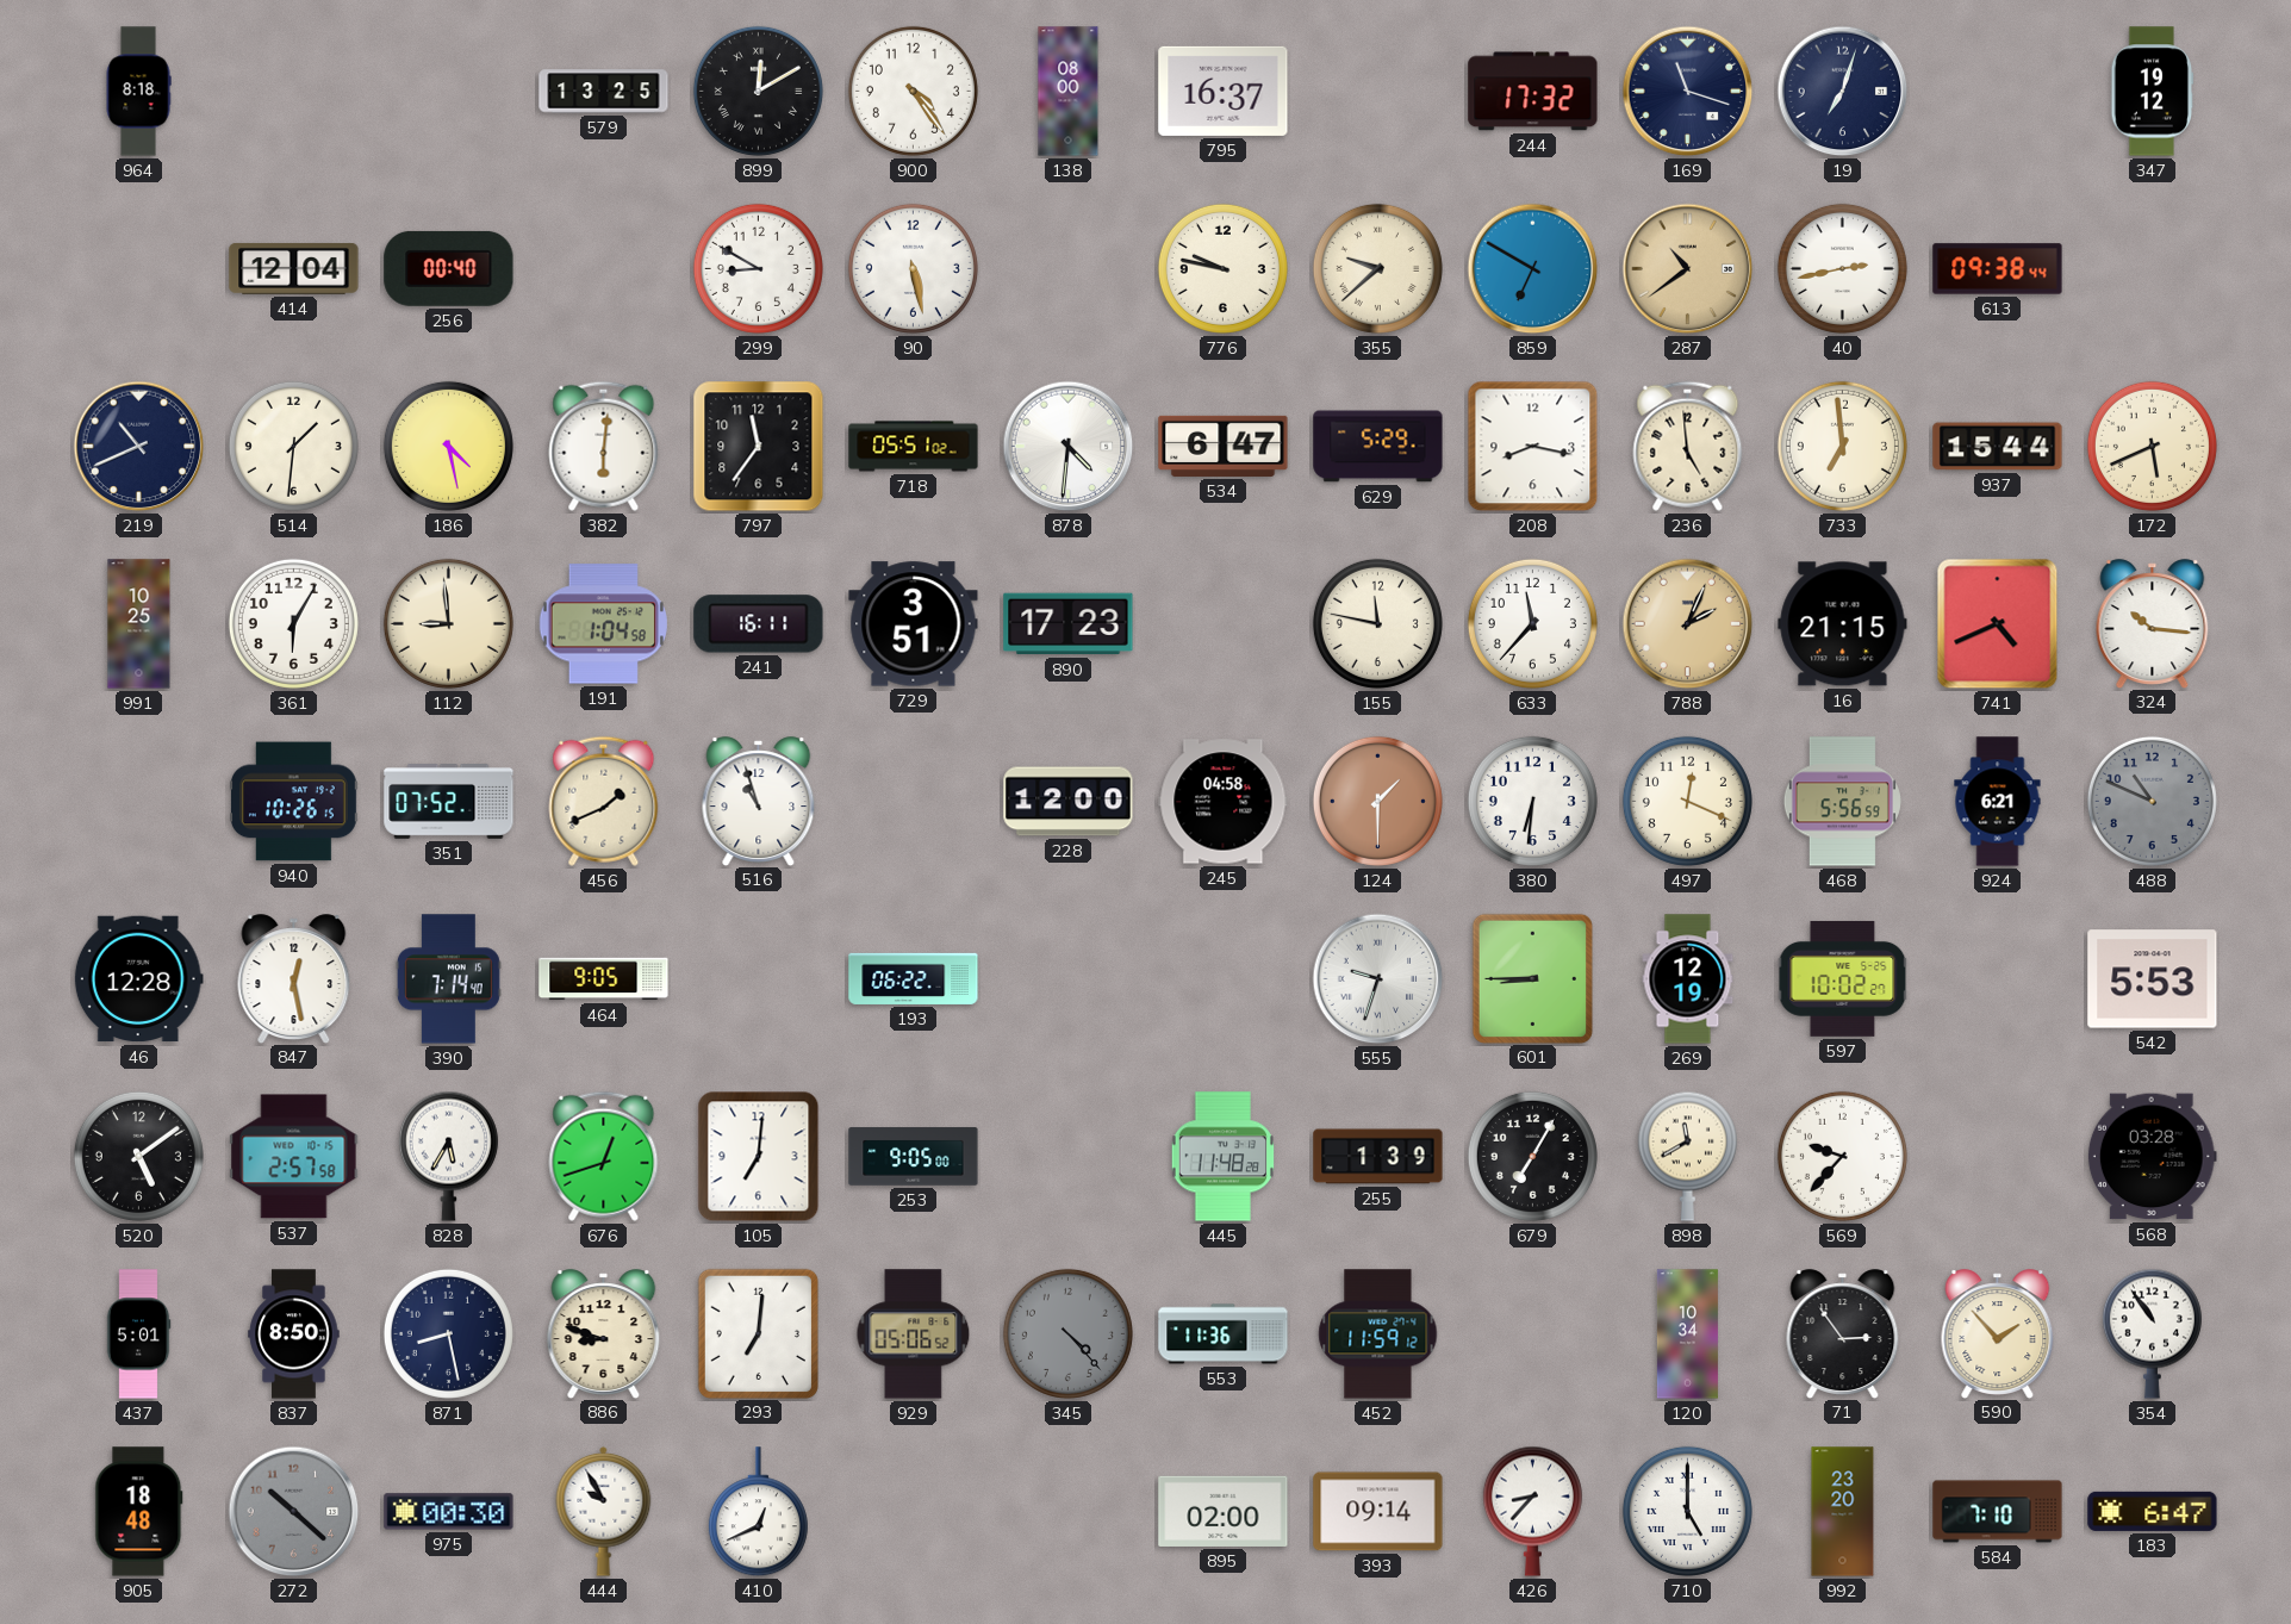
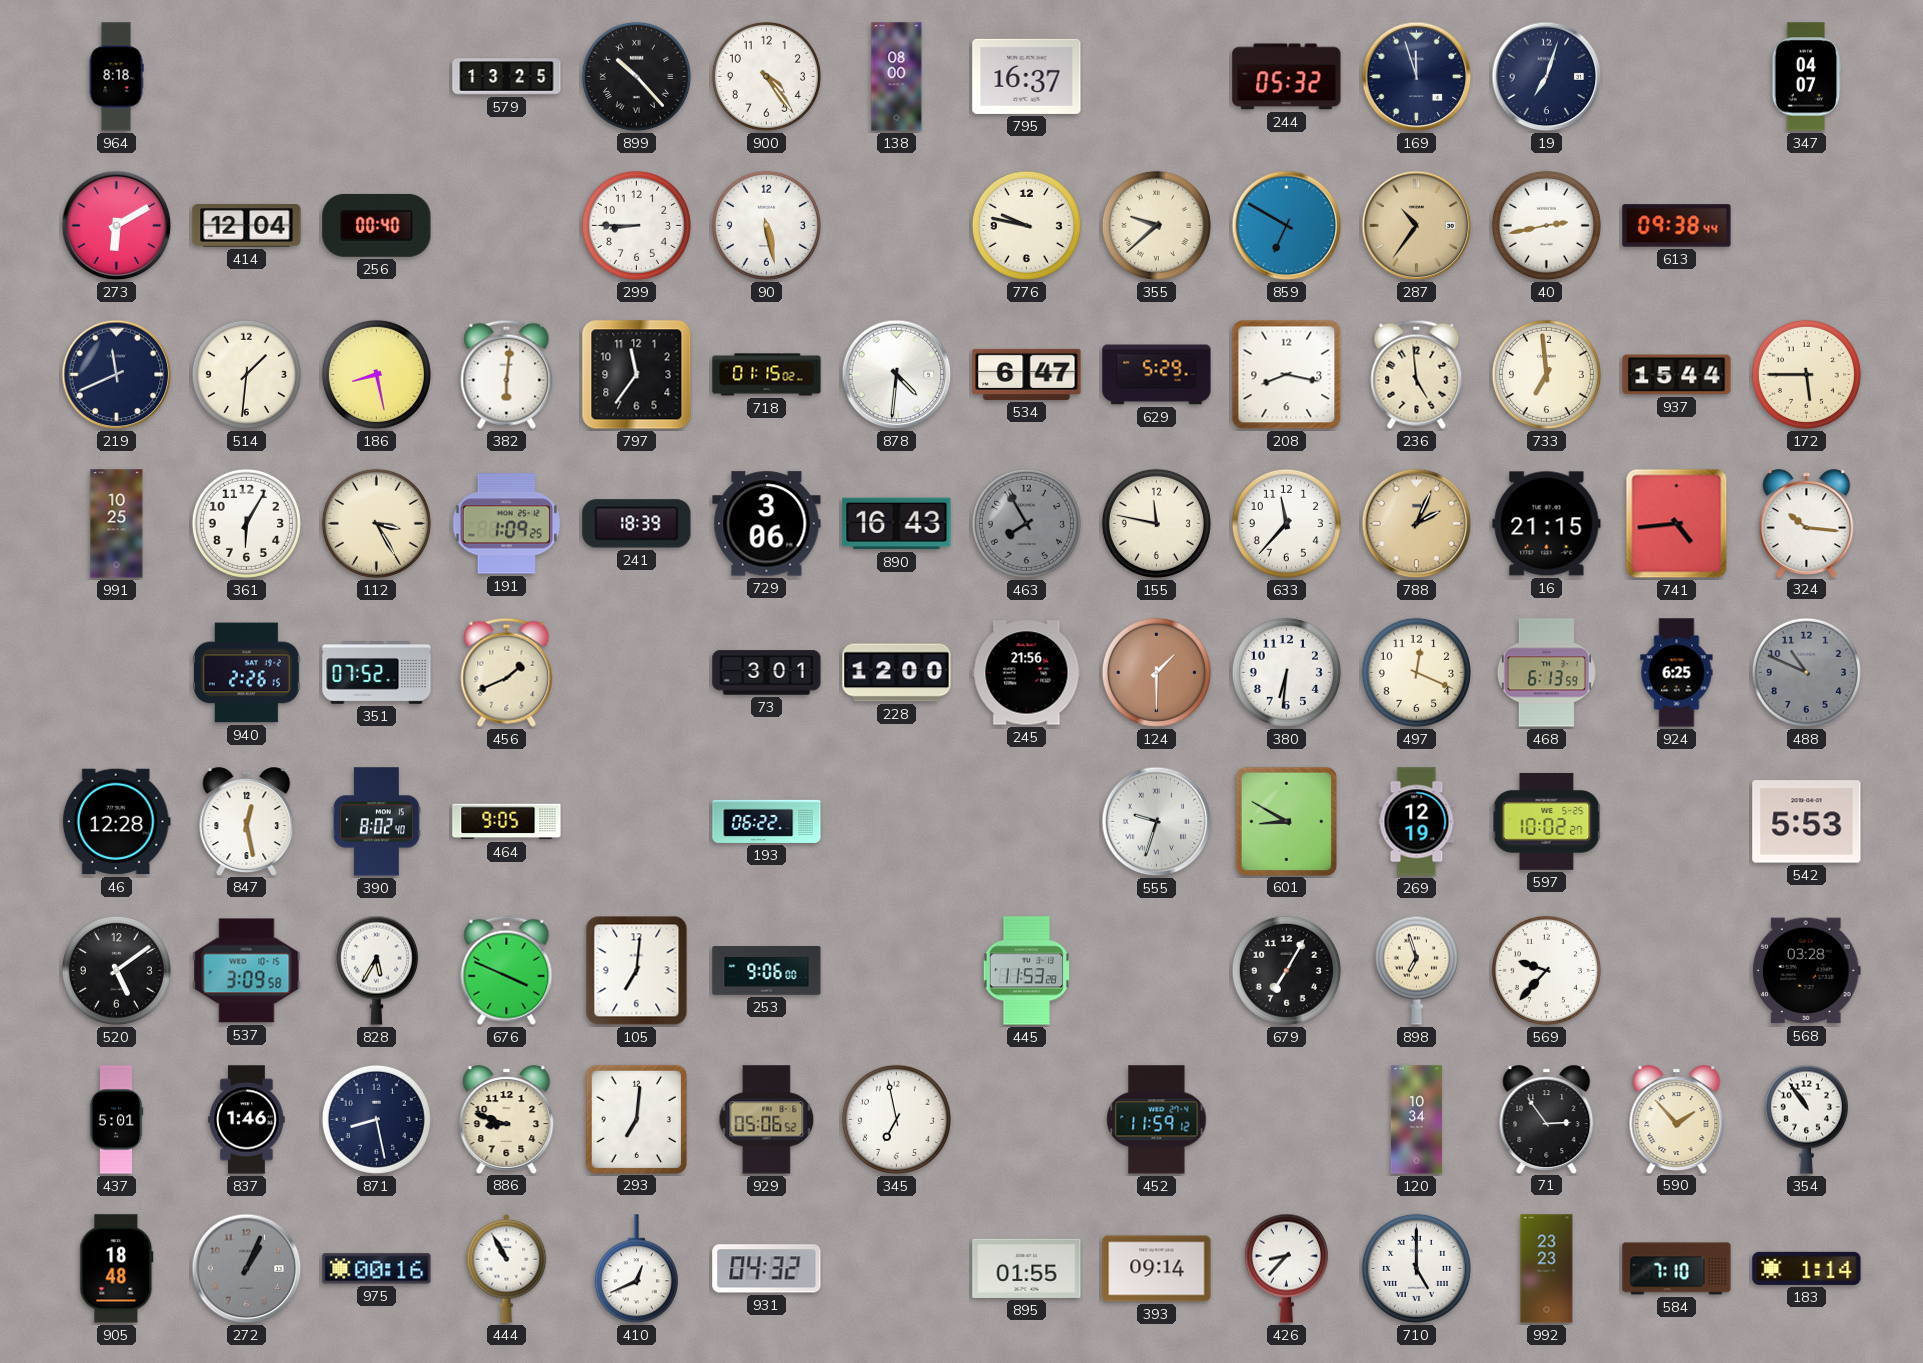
899: 12:10 -> 10:23 (636, 76)
244: 17:32 -> 05:32 (1287, 77)
169: 11:18 -> 11:57 (1417, 77)
347: 19:12 -> 04:07 (1807, 77)
273: none -> 6:10 (117, 226)
299: 8:50 -> 8:45 (636, 225)
287: 10:39 -> 10:36 (1417, 226)
219: 10:41 -> 11:41 (117, 375)
186: 4:28 -> 8:28 (376, 374)
718: 05:51 -> 01:15 (767, 375)
172: 5:41 -> 5:45 (1806, 374)
112: 8:59 -> 3:25 (376, 523)
191: 1:04 -> 1:09 (506, 524)
241: 16:11 -> 18:39 (637, 524)
729: 3:51 -> 3:06 (767, 524)
890: 17:23 -> 16:43 (897, 524)
463: none -> 7:55 (1026, 523)
741: 4:41 -> 4:44 (1677, 524)
940: 10:26 -> 2:26 (247, 673)
516: 10:57 -> none (759, 801)
73: none -> 3:01 (767, 673)
245: 04:58 -> 21:56 (1027, 673)
468: 5:56 -> 6:13 (1546, 673)
924: 6:21 -> 6:25 (1677, 673)
390: 7:14 -> 8:02 (376, 822)
601: 8:45 -> 8:50 (1286, 821)
537: 2:57 -> 3:09 (247, 971)
676: 12:42 -> 3:49 (507, 970)
253: 9:05 -> 9:06 (767, 971)
445: 11:48 -> 11:53 (1026, 971)
255: 1:39 -> none (1378, 1157)
898: 11:40 -> 6:57 (1416, 970)
837: 8:50 -> 1:46 (247, 1120)
345: 4:23 -> 6:58 (896, 1119)
345 dial: grey -> white (896, 1119)
553: 11:36 -> none (1224, 1334)
272: 10:22 -> 1:04 (247, 1269)
975: 00:30 -> 00:16 (377, 1269)
444: 9:55 -> 10:55 (507, 1268)
931: none -> 04:32 (767, 1269)
895: 02:00 -> 01:55 (1027, 1268)
992: 23:20 -> 23:23 (1547, 1269)
183: 6:47 -> 1:14 (1807, 1268)
